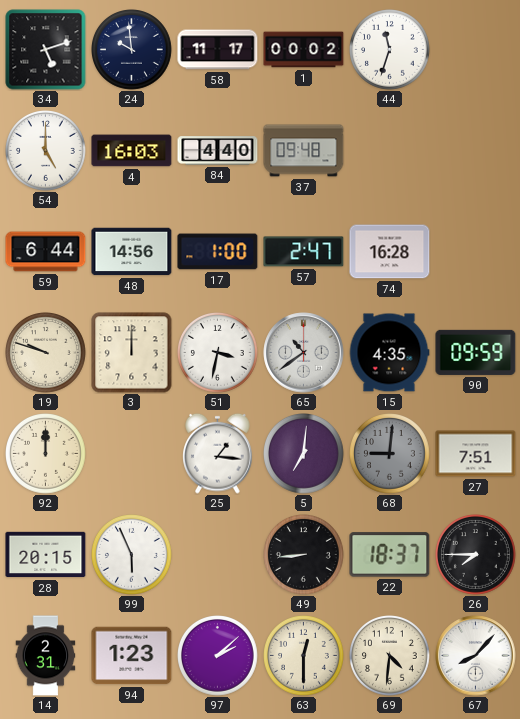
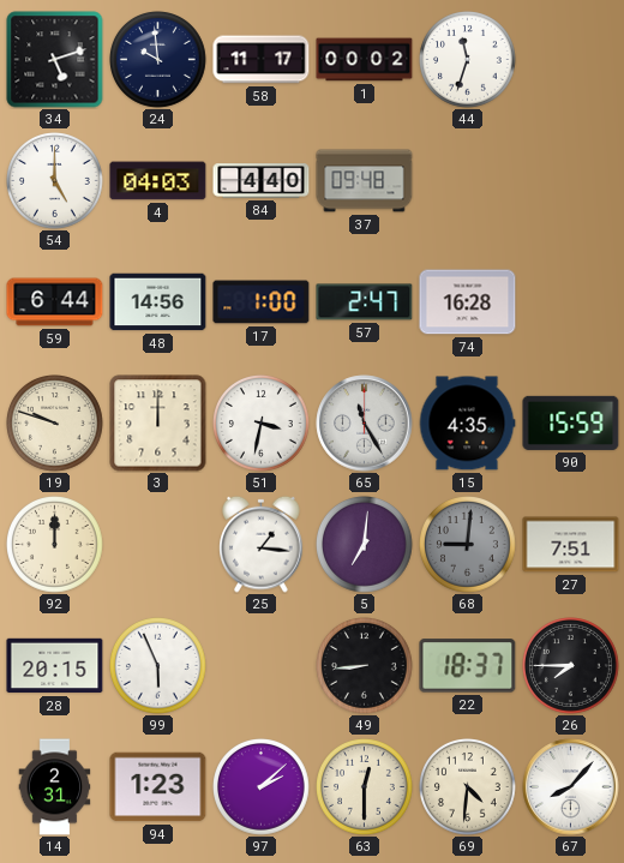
4: 16:03 -> 04:03 (158, 181)
65: 10:39 -> 11:25 (365, 424)
90: 09:59 -> 15:59 (571, 422)
